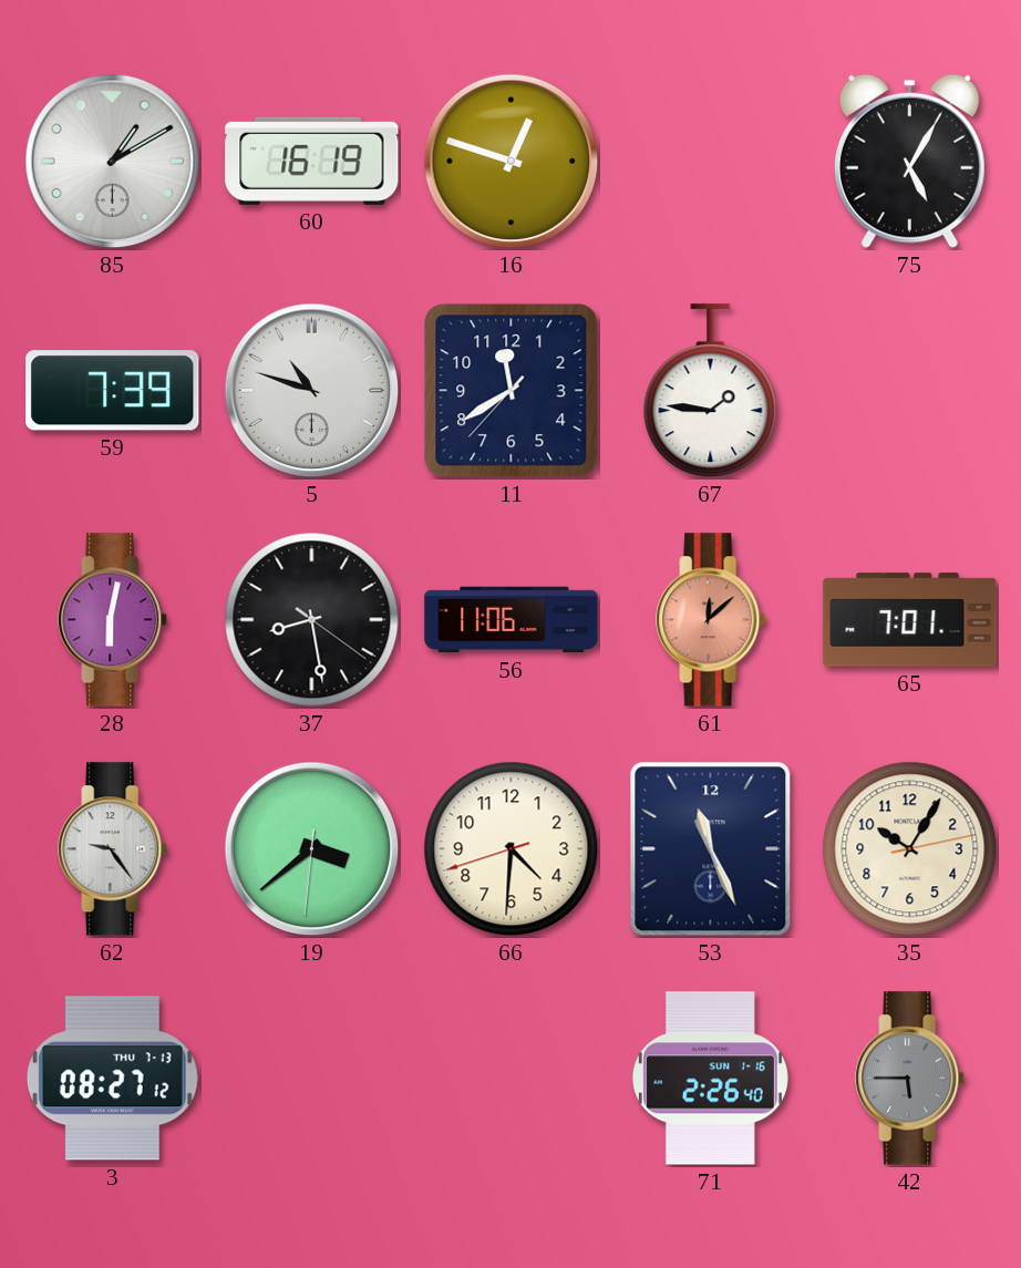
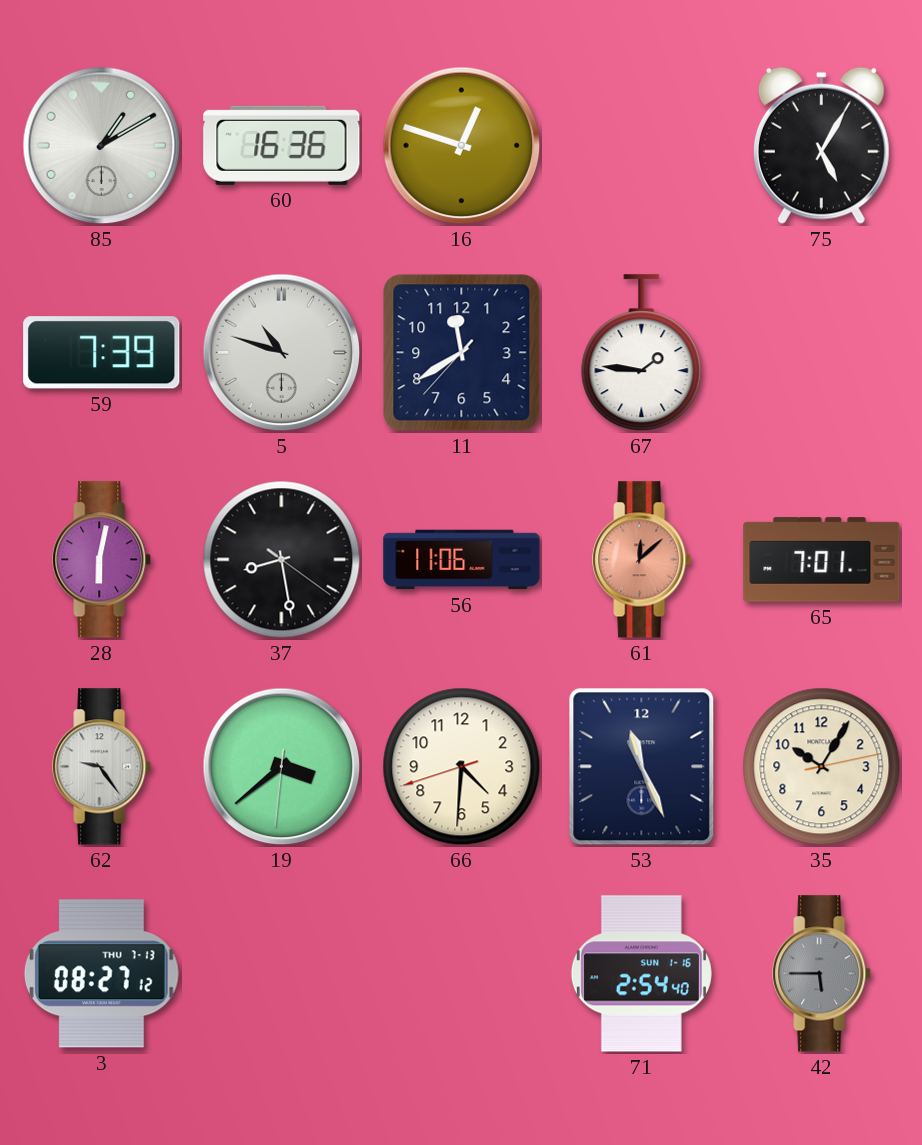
60: 16:19 -> 16:36 (282, 145)
71: 2:26 -> 2:54 (641, 974)
